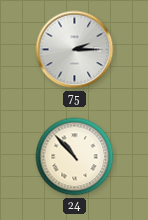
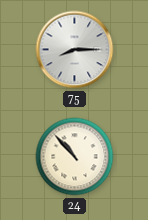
75: 2:15 -> 8:15 (75, 50)
